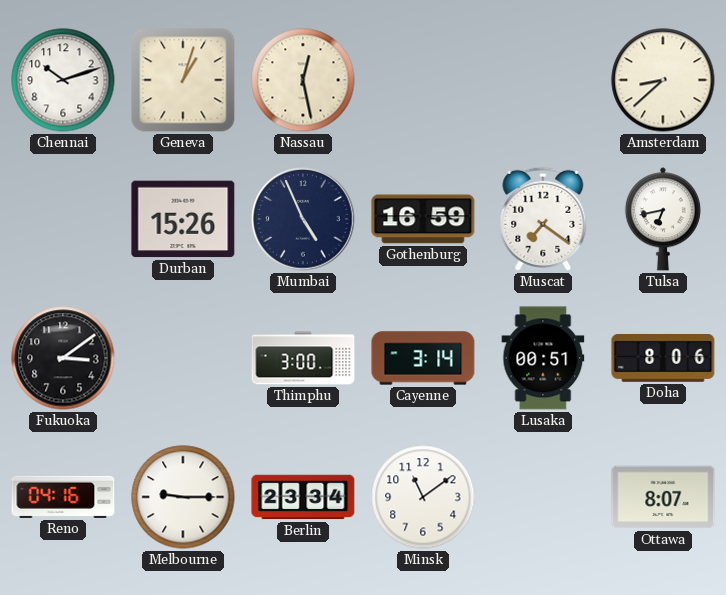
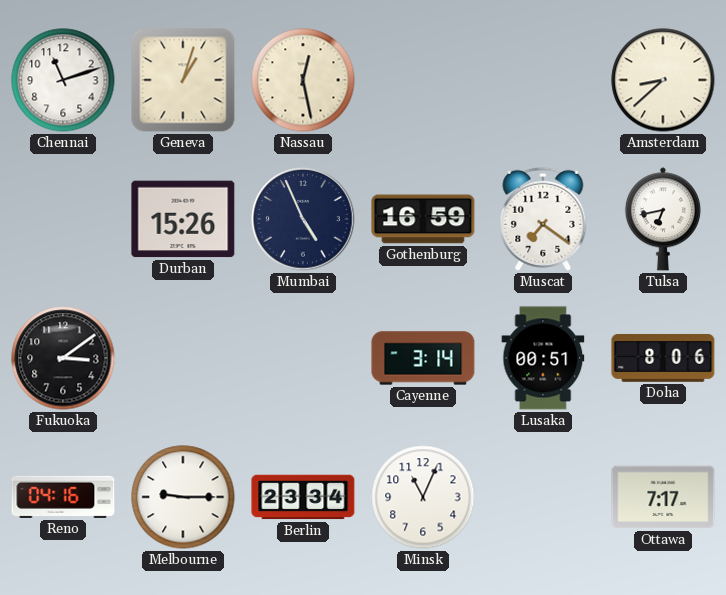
Chennai: 10:12 -> 11:12 (63, 80)
Thimphu: 3:00 -> none (303, 358)
Minsk: 11:09 -> 11:04 (423, 497)
Ottawa: 8:07 -> 7:17 (663, 497)
